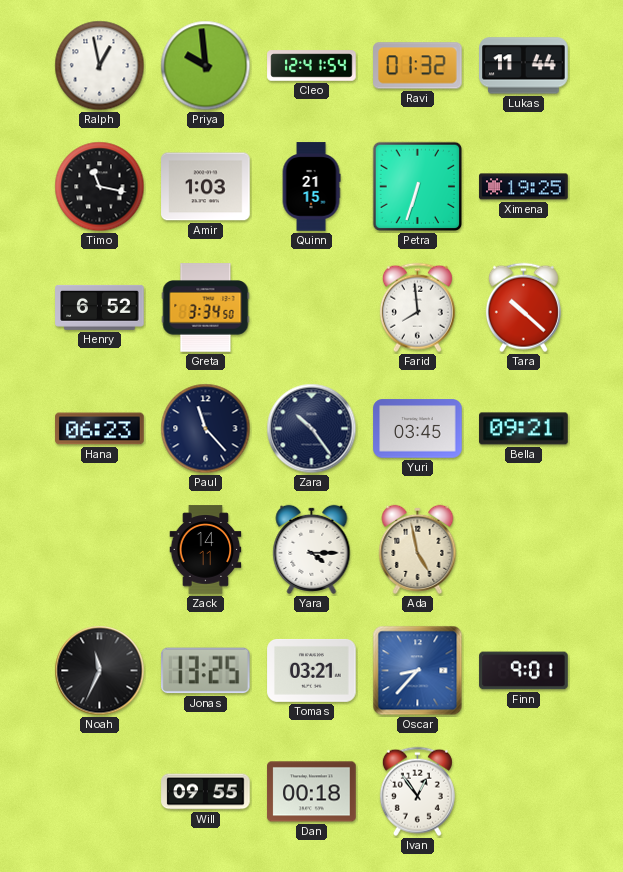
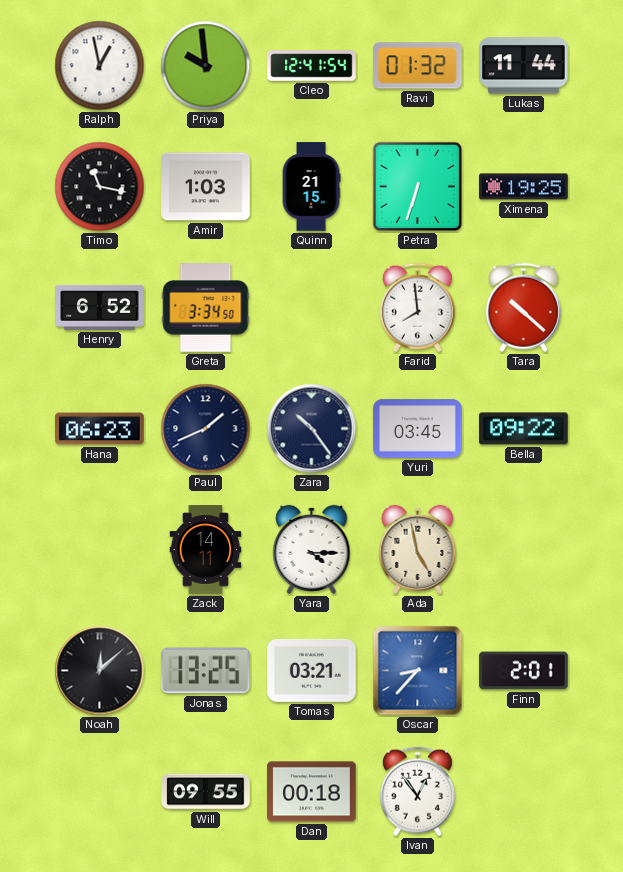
Paul: 11:23 -> 1:41 (206, 429)
Bella: 09:21 -> 09:22 (524, 429)
Noah: 11:34 -> 12:08 (100, 671)
Finn: 9:01 -> 2:01 (524, 671)
